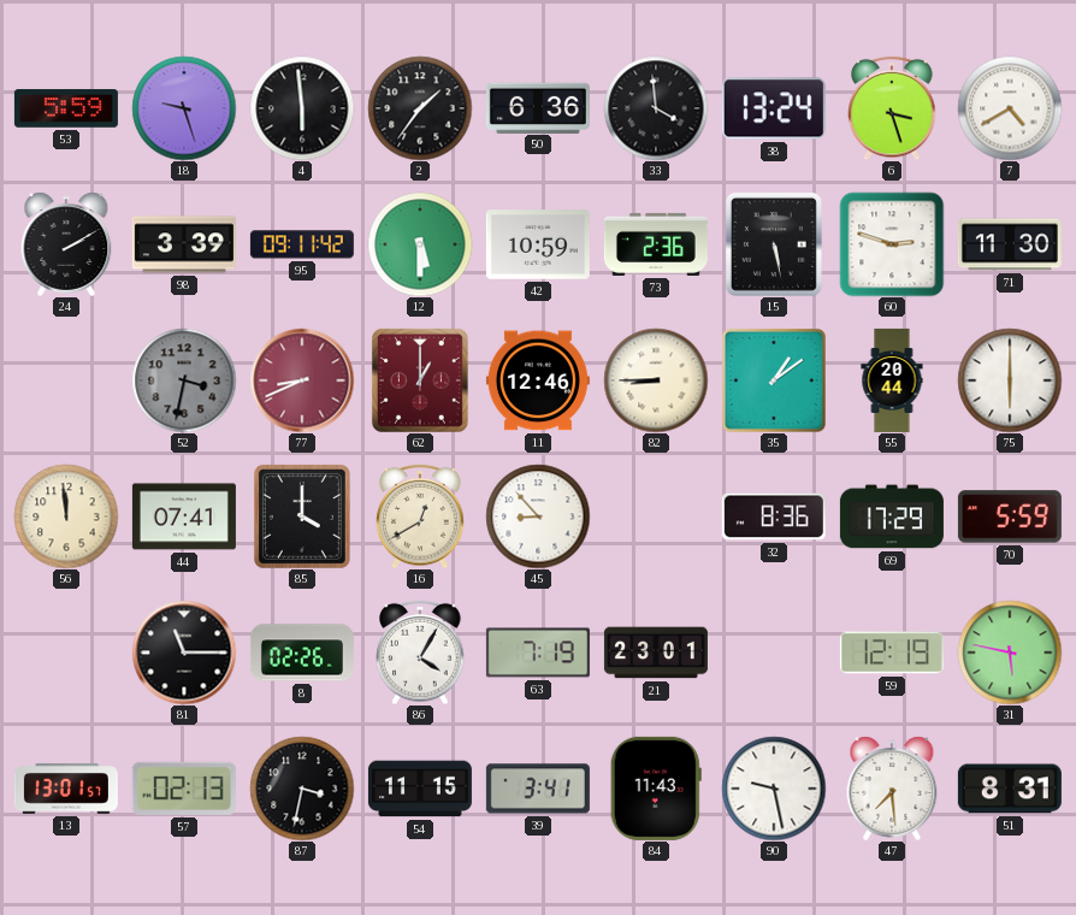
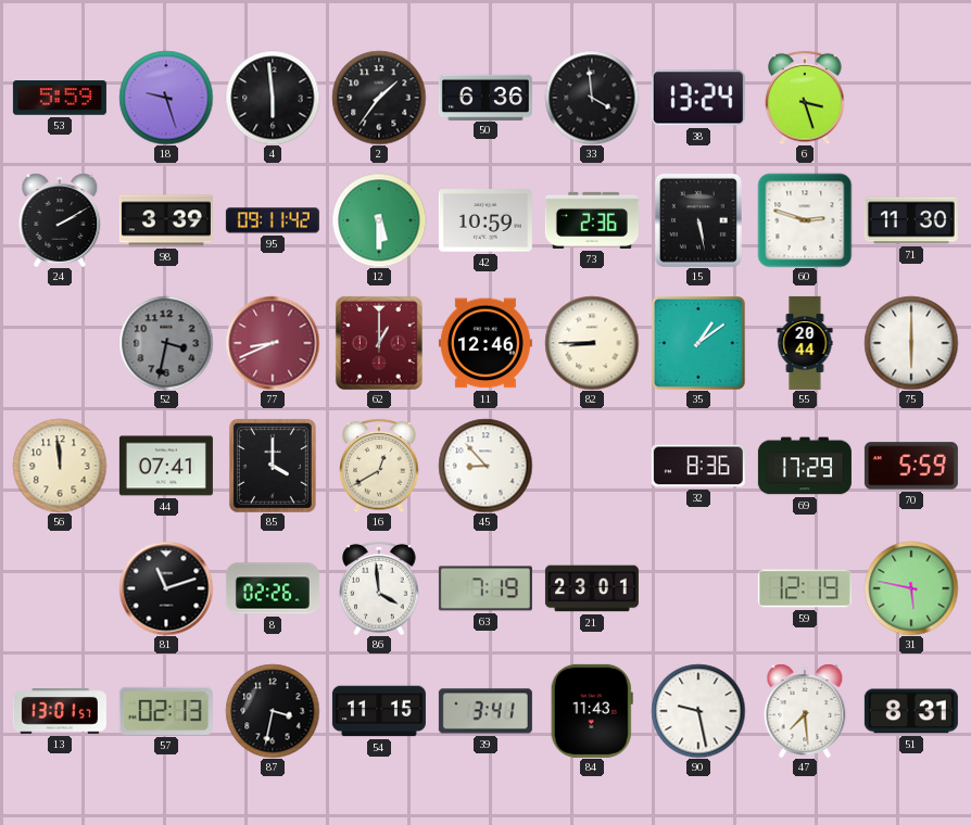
7: 4:40 -> none (1010, 108)
81: 11:15 -> 11:12 (166, 588)
86: 4:05 -> 3:59 (379, 588)
